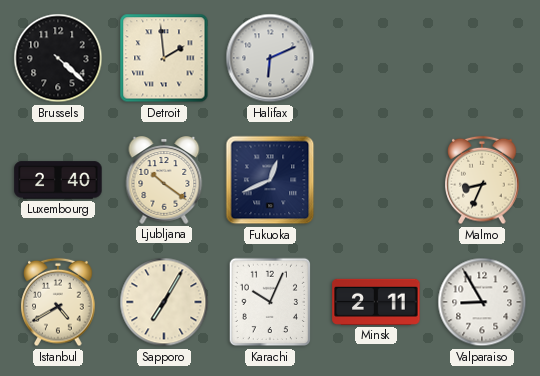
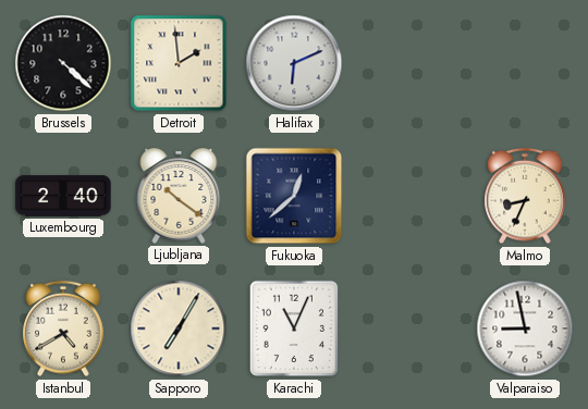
Fukuoka: 12:41 -> 12:38 (294, 196)
Karachi: 10:04 -> 11:04 (293, 329)
Minsk: 2:11 -> none (376, 302)
Valparaiso: 8:55 -> 8:58 (525, 329)
